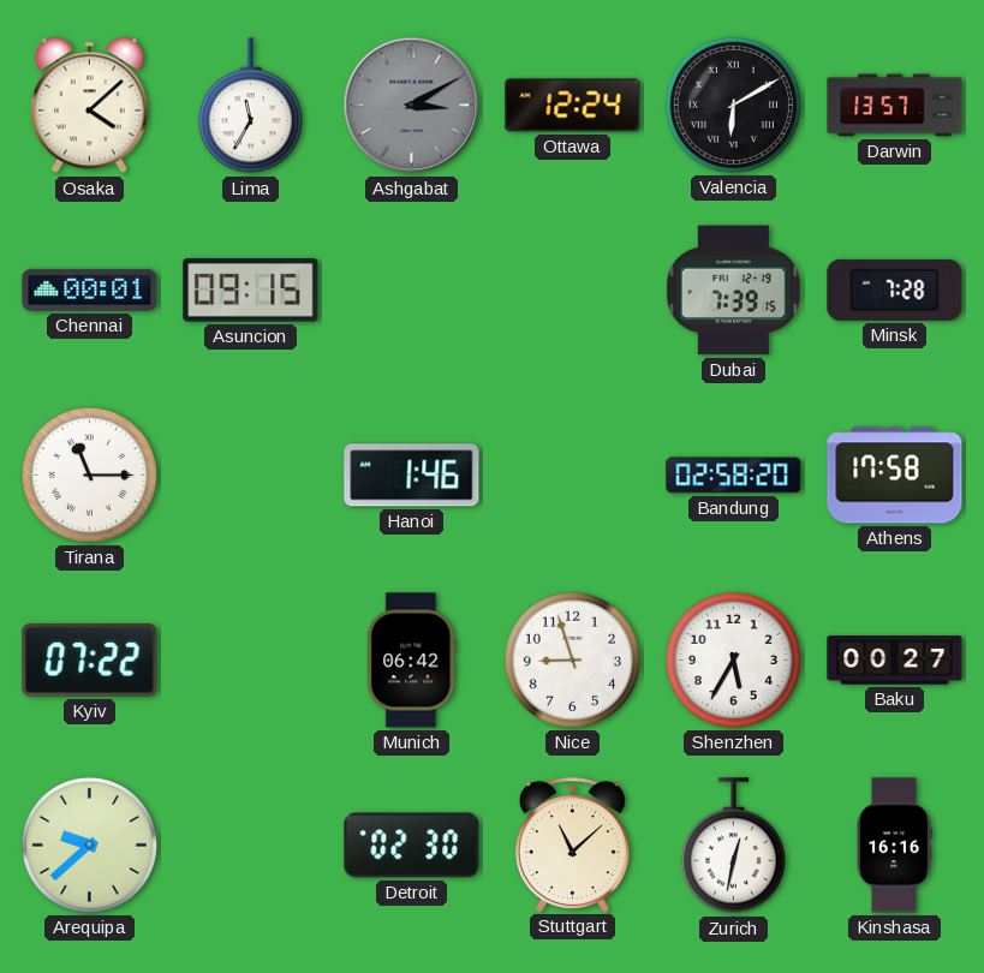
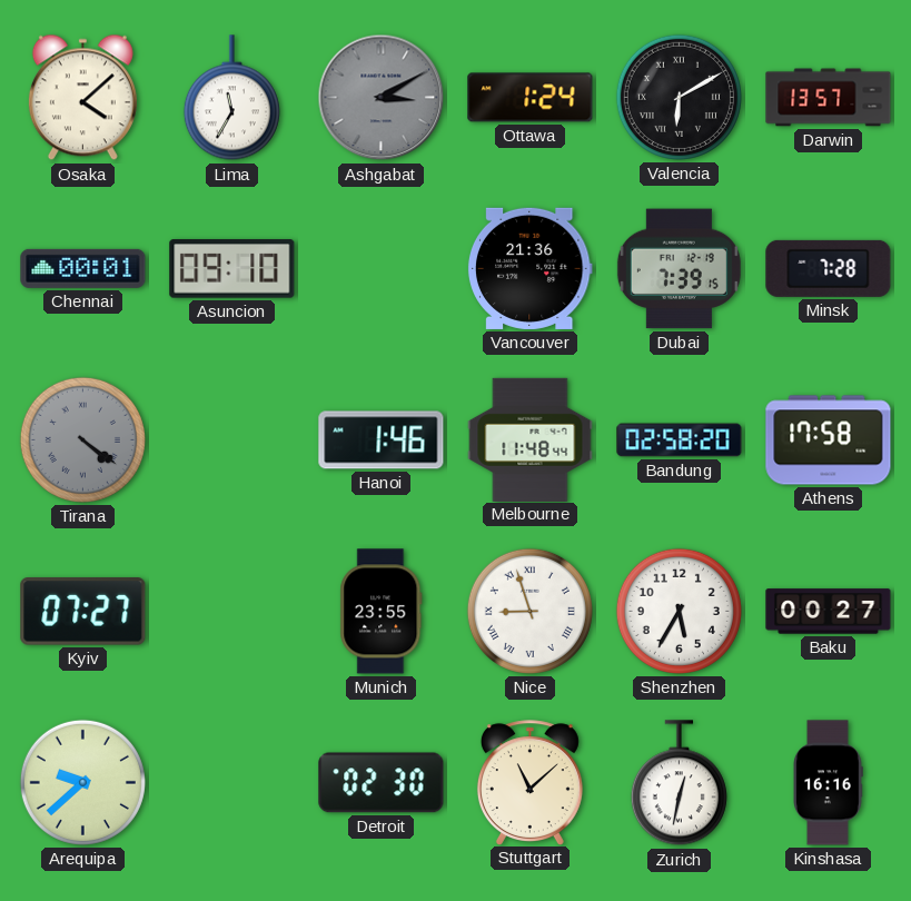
Ottawa: 12:24 -> 1:24 (531, 98)
Asuncion: 09:15 -> 09:10 (232, 269)
Vancouver: none -> 21:36 (529, 268)
Tirana: 11:15 -> 4:21 (82, 439)
Tirana dial: white -> grey (82, 439)
Melbourne: none -> 11:48 (531, 439)
Kyiv: 07:22 -> 07:27 (83, 612)
Munich: 06:42 -> 23:55 (382, 612)
Nice numerals: Arabic -> Roman (529, 611)
